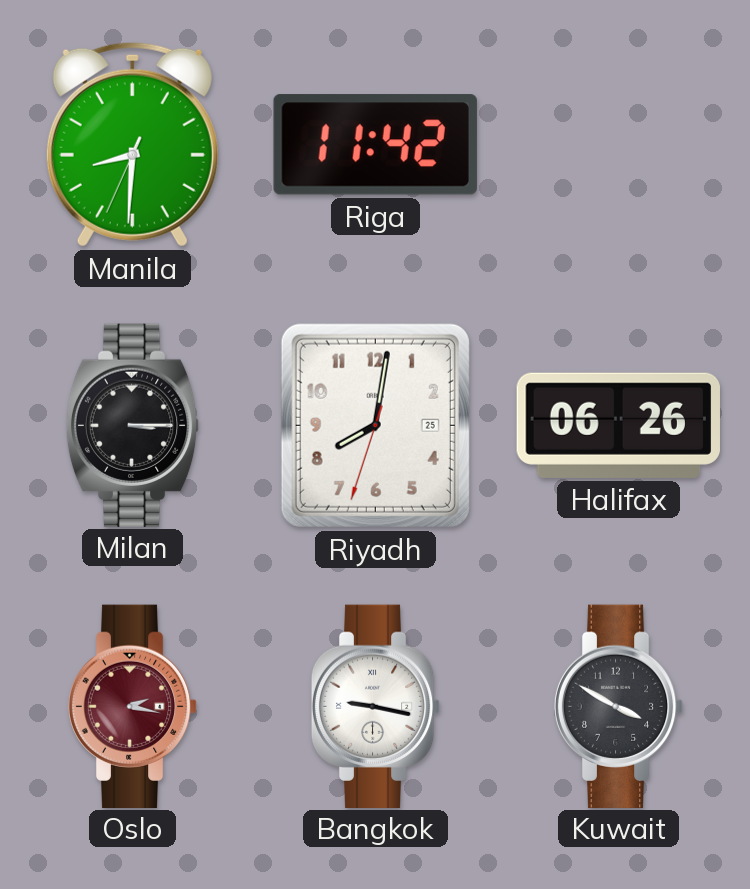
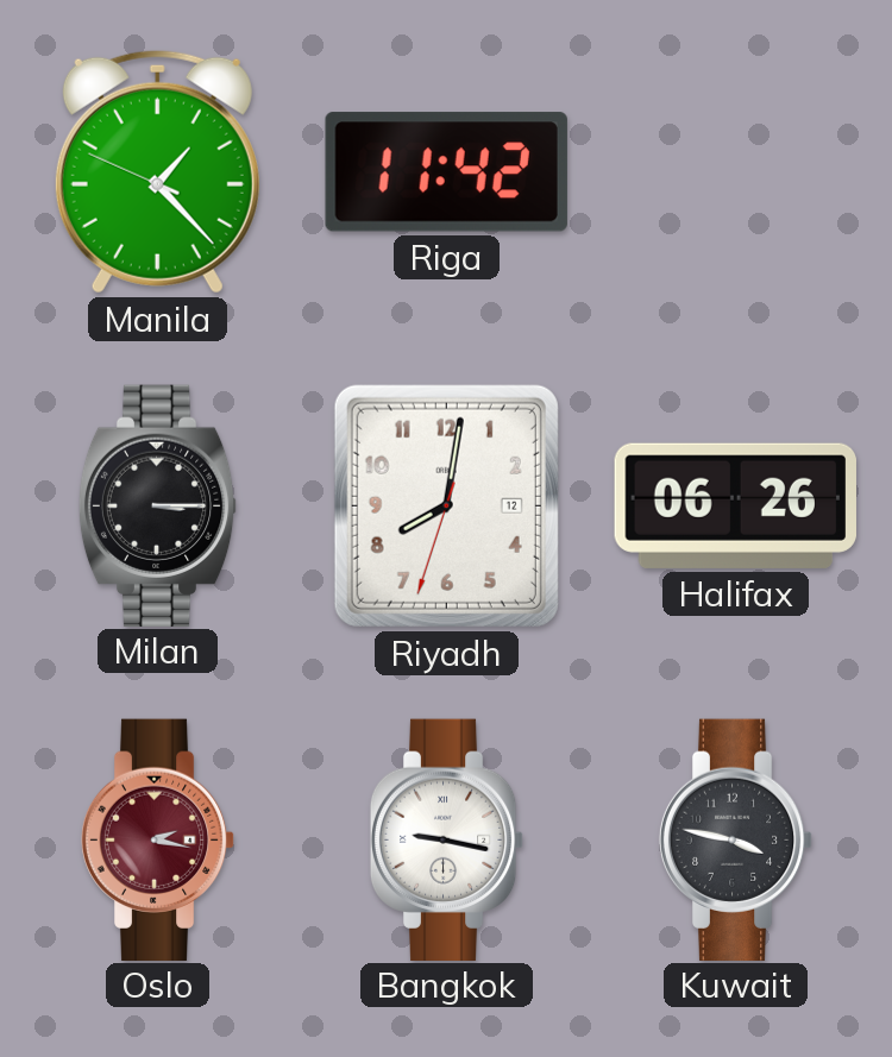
Manila: 8:30 -> 1:22 (157, 171)
Riyadh date: 25 -> 12 (446, 505)
Kuwait: 3:50 -> 3:47 (736, 839)
